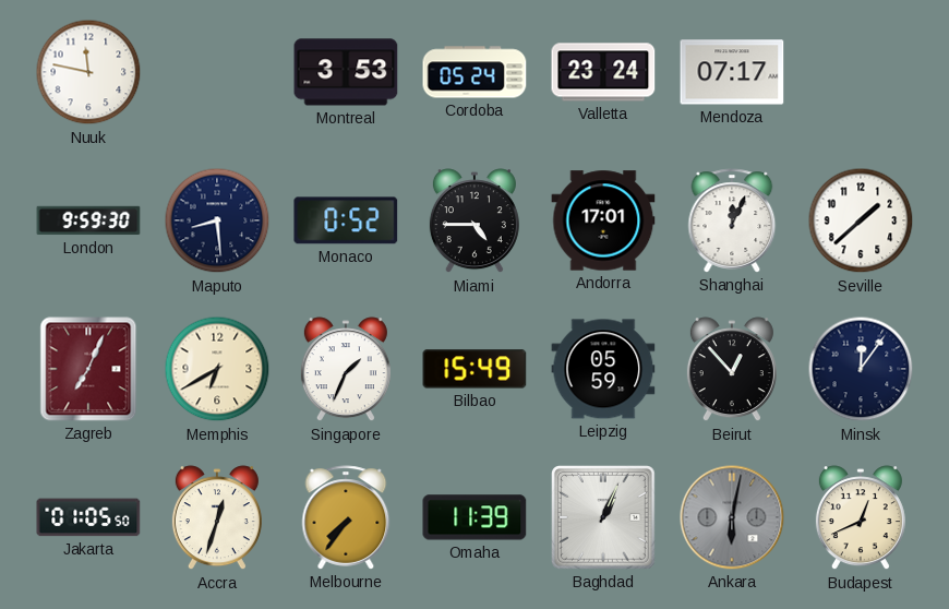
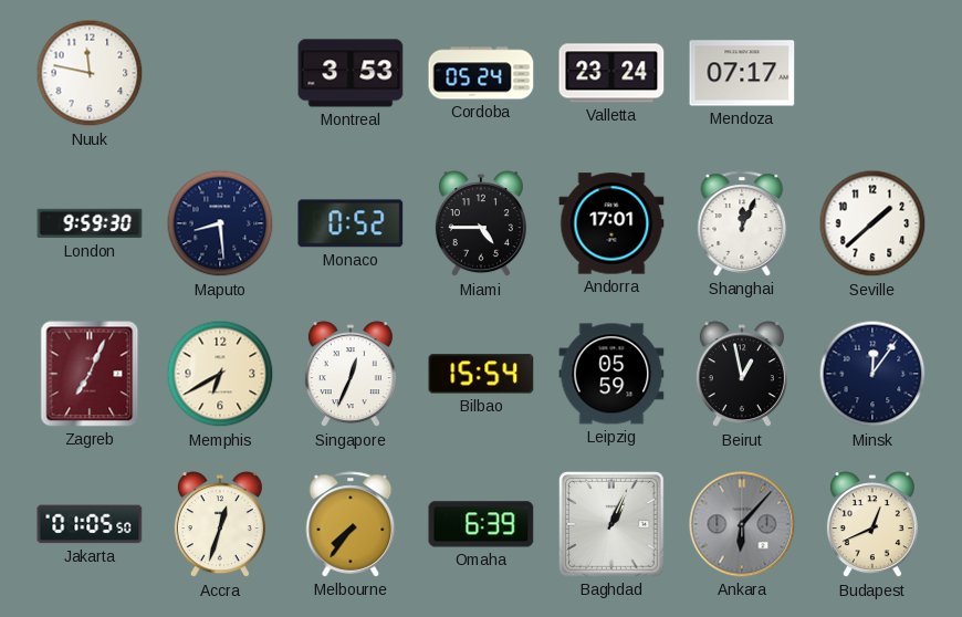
Singapore: 1:34 -> 12:34 (351, 375)
Bilbao: 15:49 -> 15:54 (481, 374)
Beirut: 12:53 -> 12:58 (742, 375)
Omaha: 11:39 -> 6:39 (481, 524)
Ankara: 6:02 -> 6:07 (742, 524)
